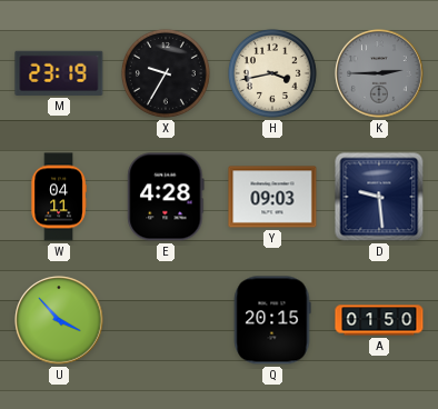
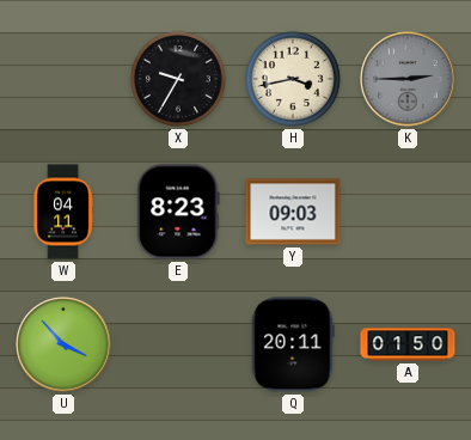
M: 23:19 -> none (59, 73)
E: 4:28 -> 8:23 (178, 212)
D: 9:29 -> none (379, 197)
Q: 20:15 -> 20:11 (293, 344)
